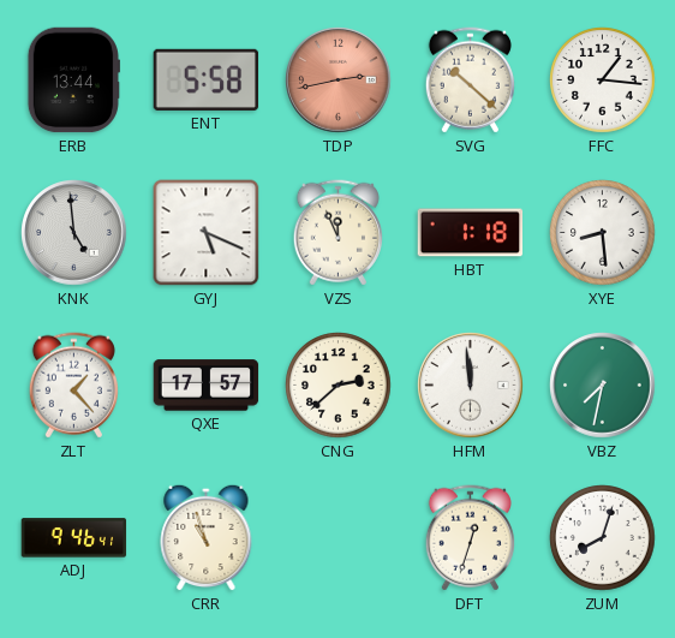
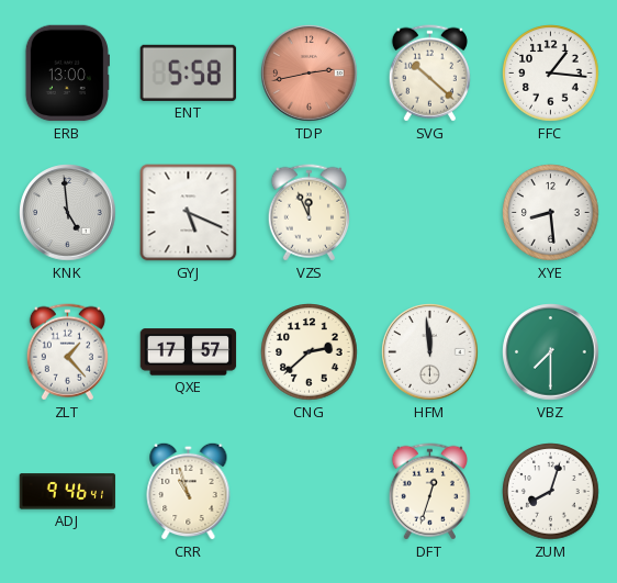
ERB: 13:44 -> 13:00 (67, 74)
HBT: 1:18 -> none (471, 233)
VBZ: 7:32 -> 7:30 (551, 352)
